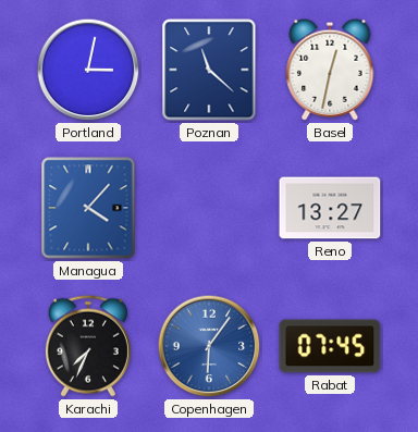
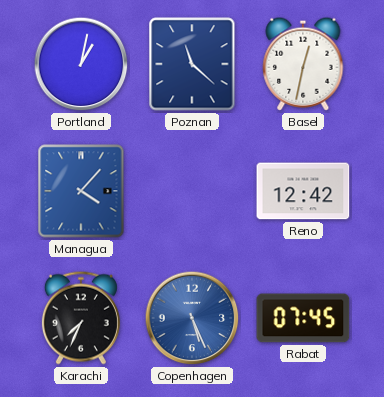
Portland: 3:02 -> 1:02 (81, 64)
Reno: 13:27 -> 12:42 (303, 191)
Copenhagen: 6:06 -> 5:26 (192, 318)
